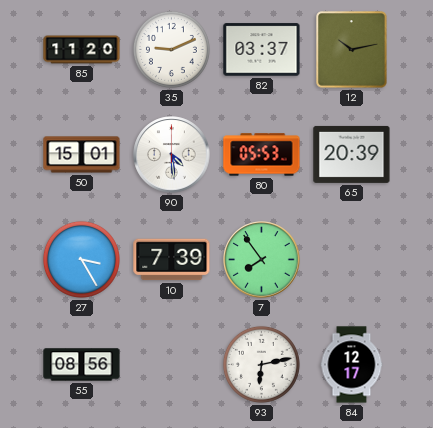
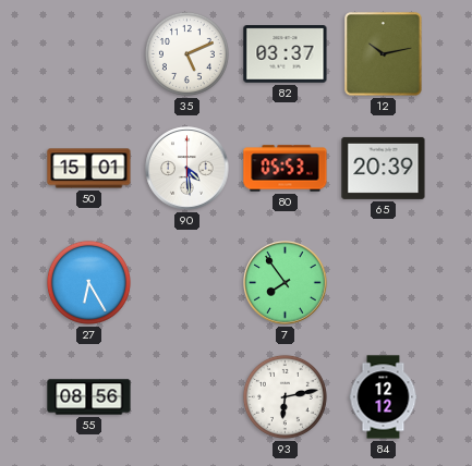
85: 11:20 -> none (82, 50)
35: 9:11 -> 5:11 (186, 53)
27: 3:25 -> 6:25 (88, 282)
10: 7:39 -> none (172, 260)
84: 12:17 -> 12:12 (384, 397)
